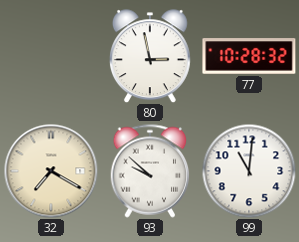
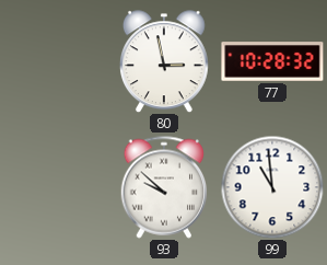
32: 7:20 -> none (51, 171)
99: 11:01 -> 10:59 (272, 187)
